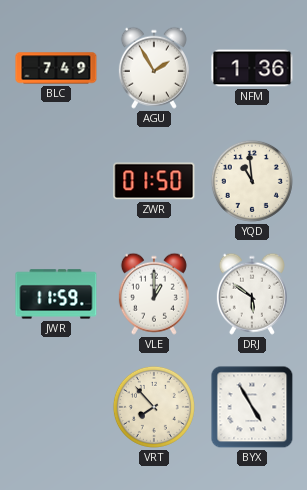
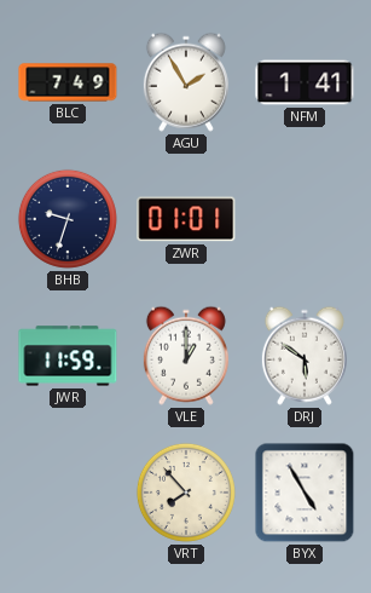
NFM: 1:36 -> 1:41 (305, 82)
BHB: none -> 9:33 (68, 219)
ZWR: 01:50 -> 01:01 (186, 219)
YQD: 10:59 -> none (252, 181)
